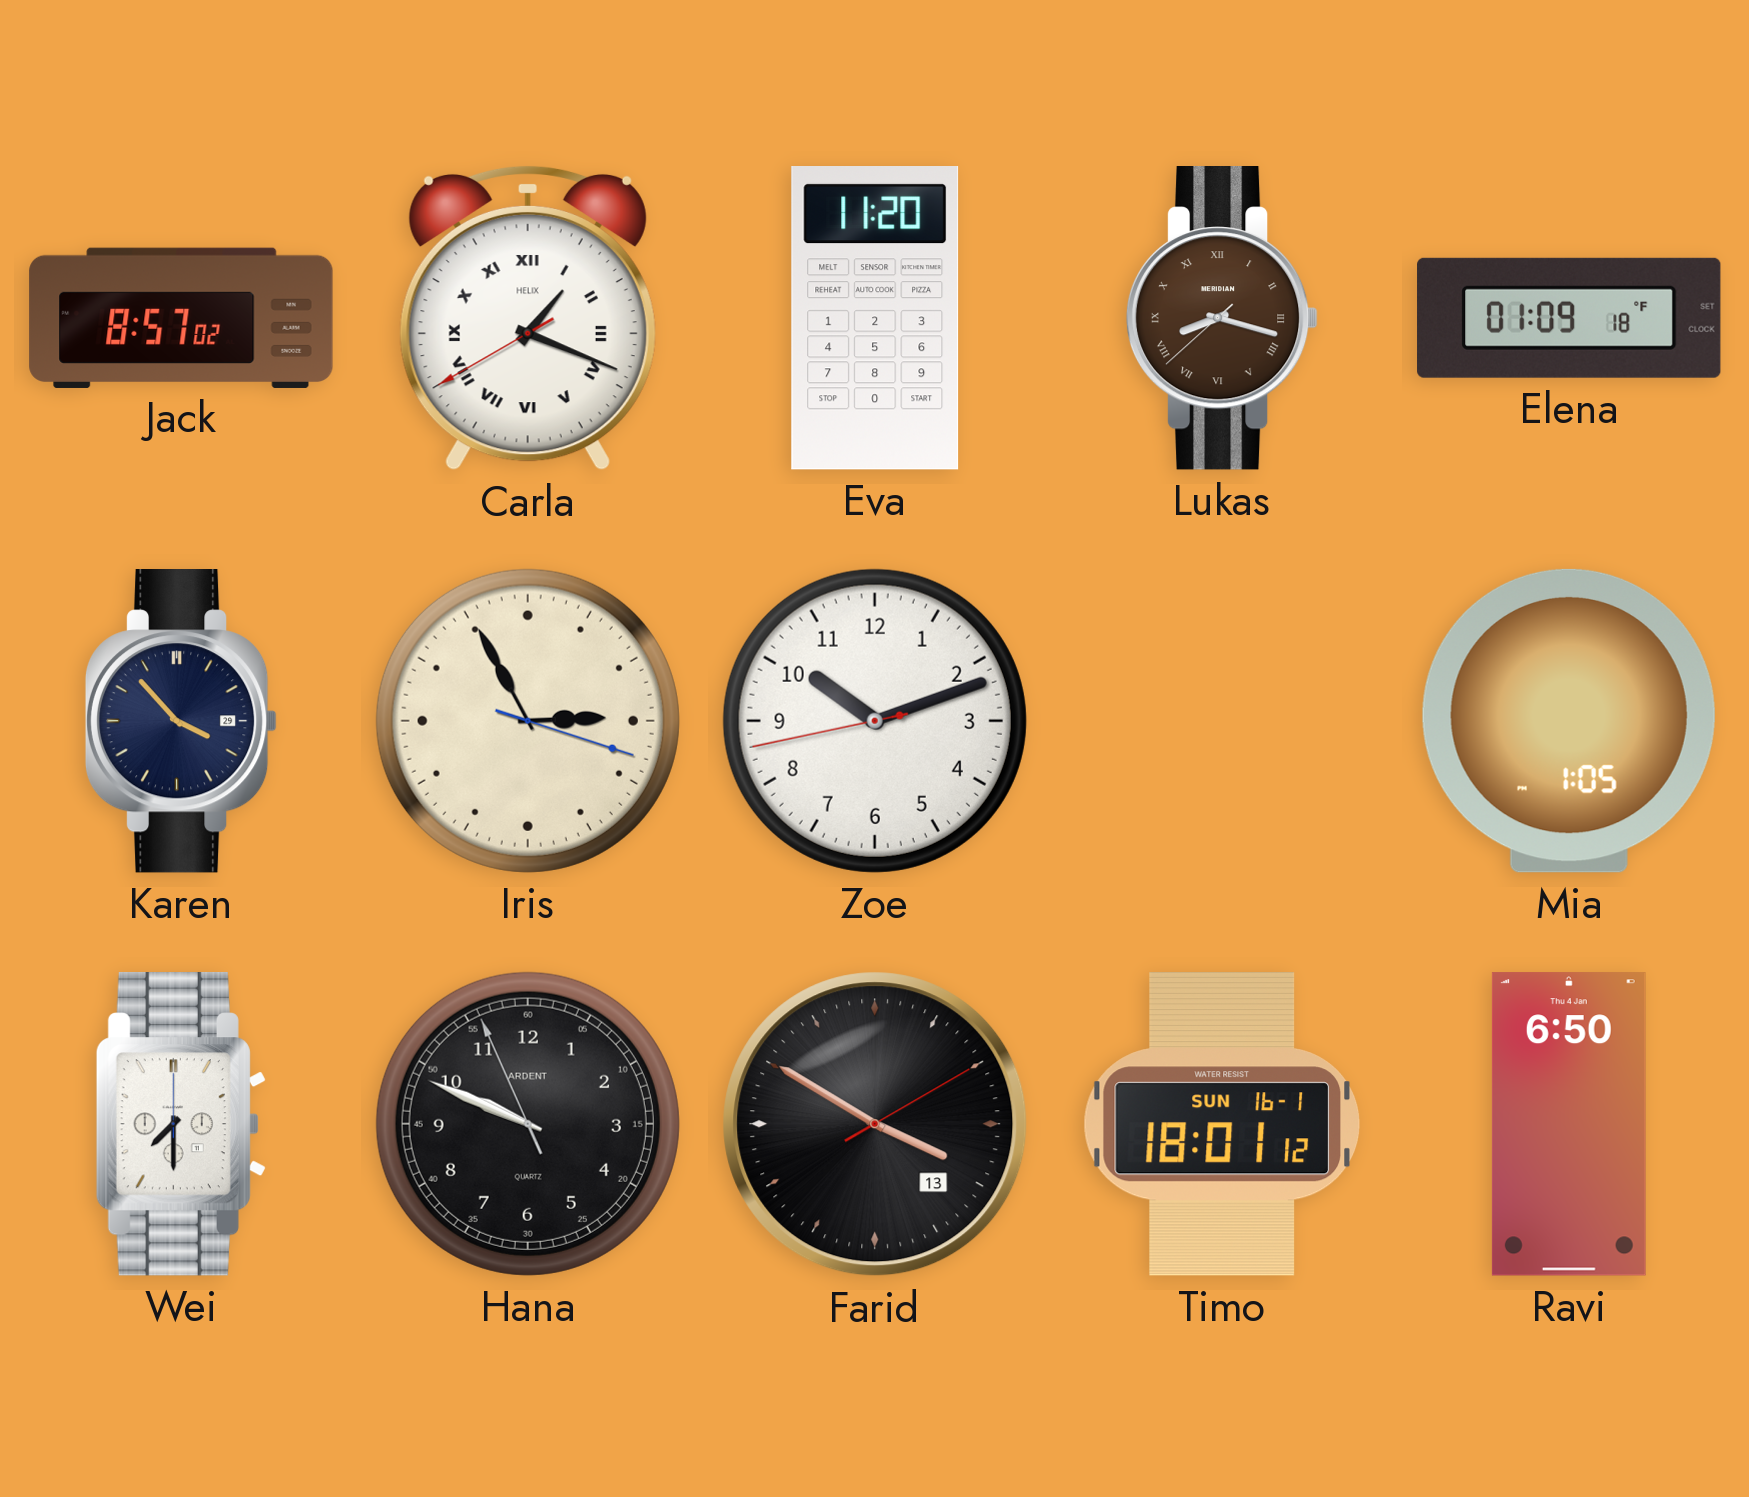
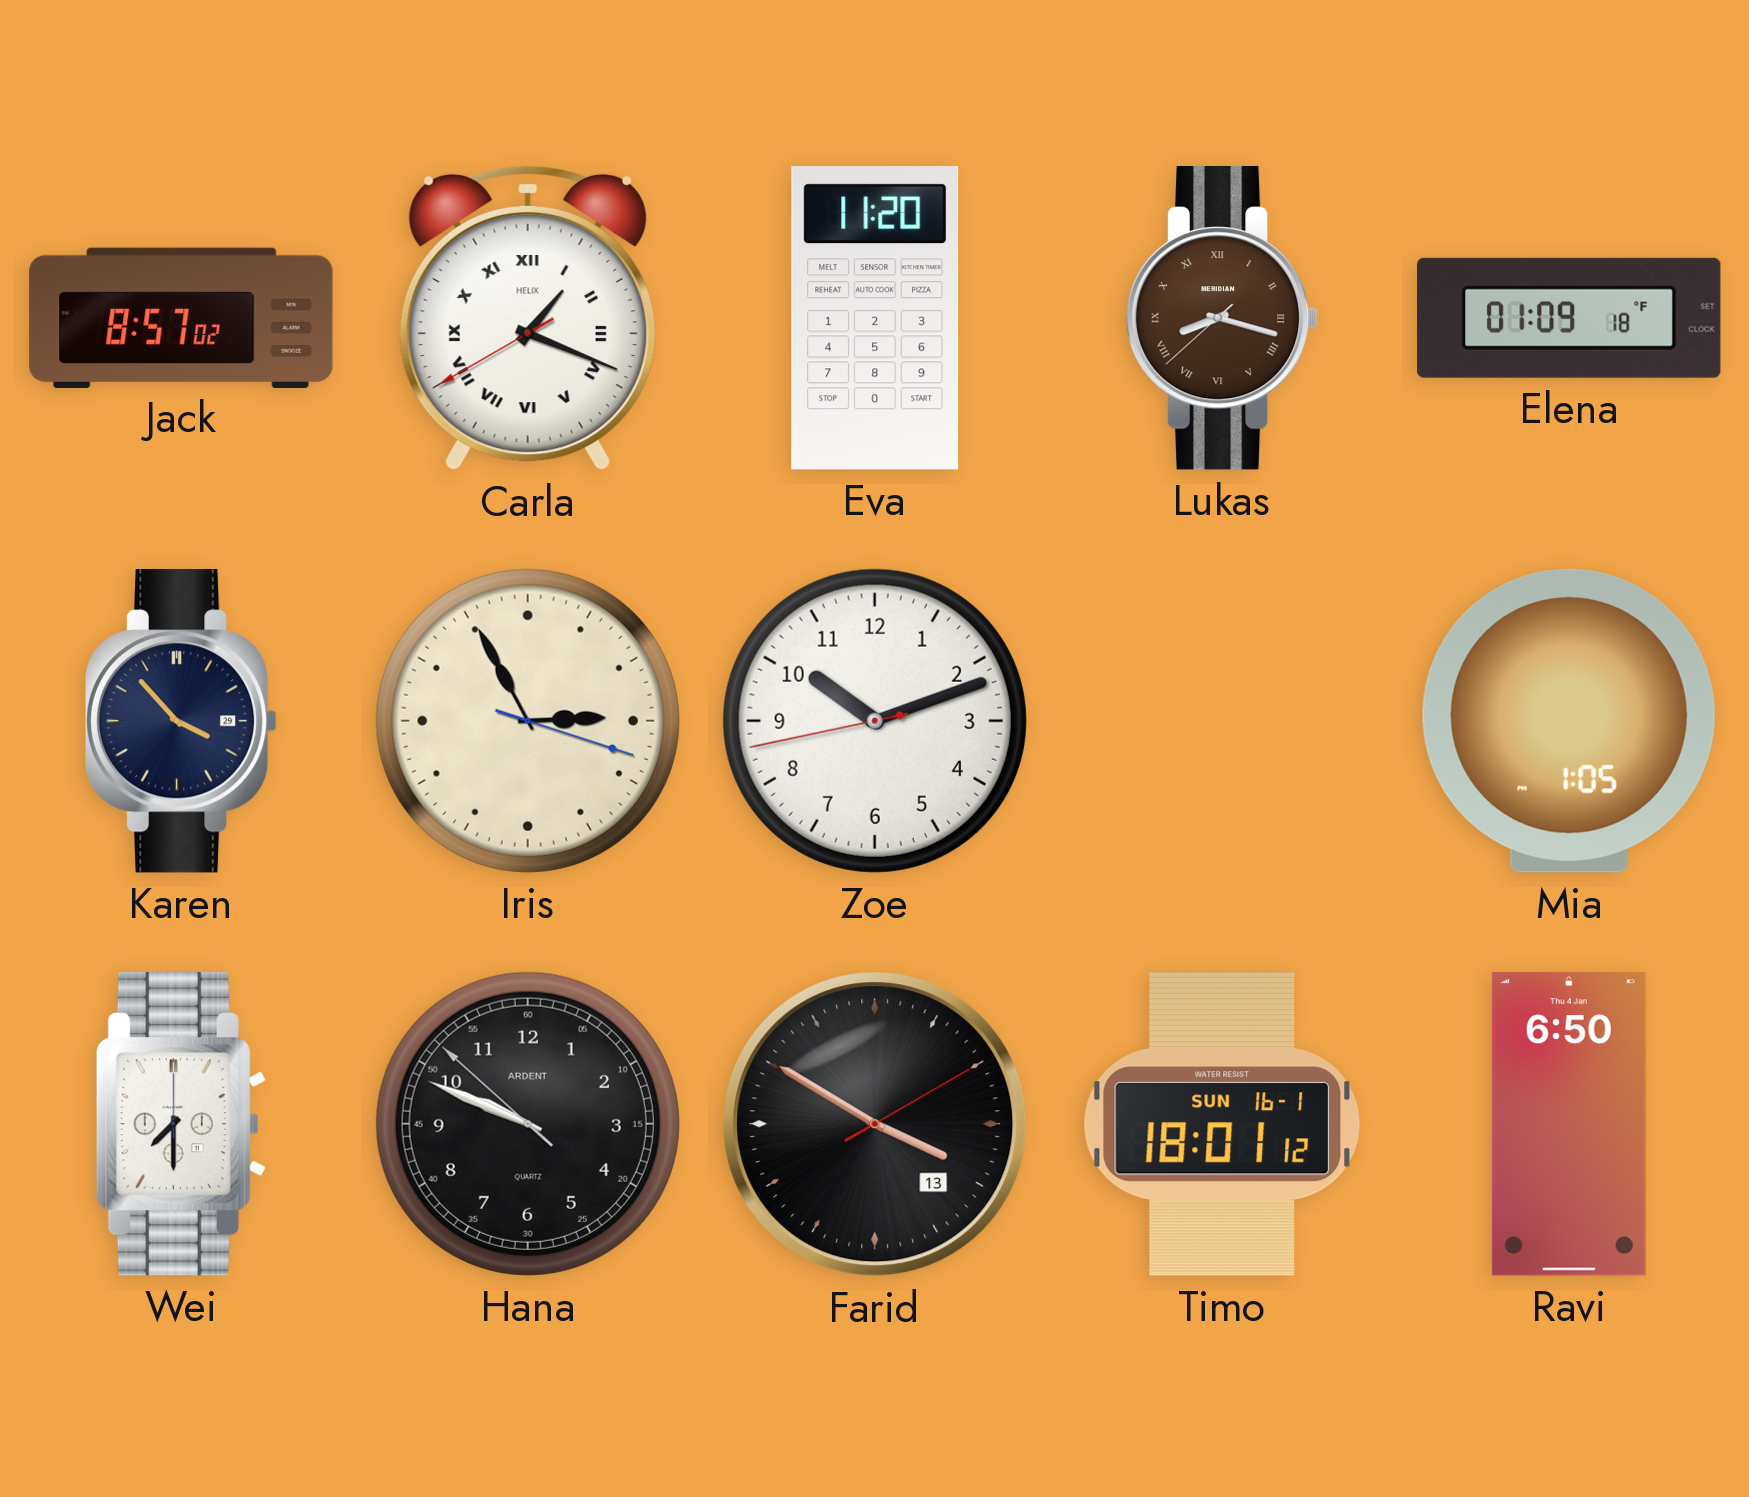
Hana: 9:48:56 -> 9:48:52 (528, 1124)
